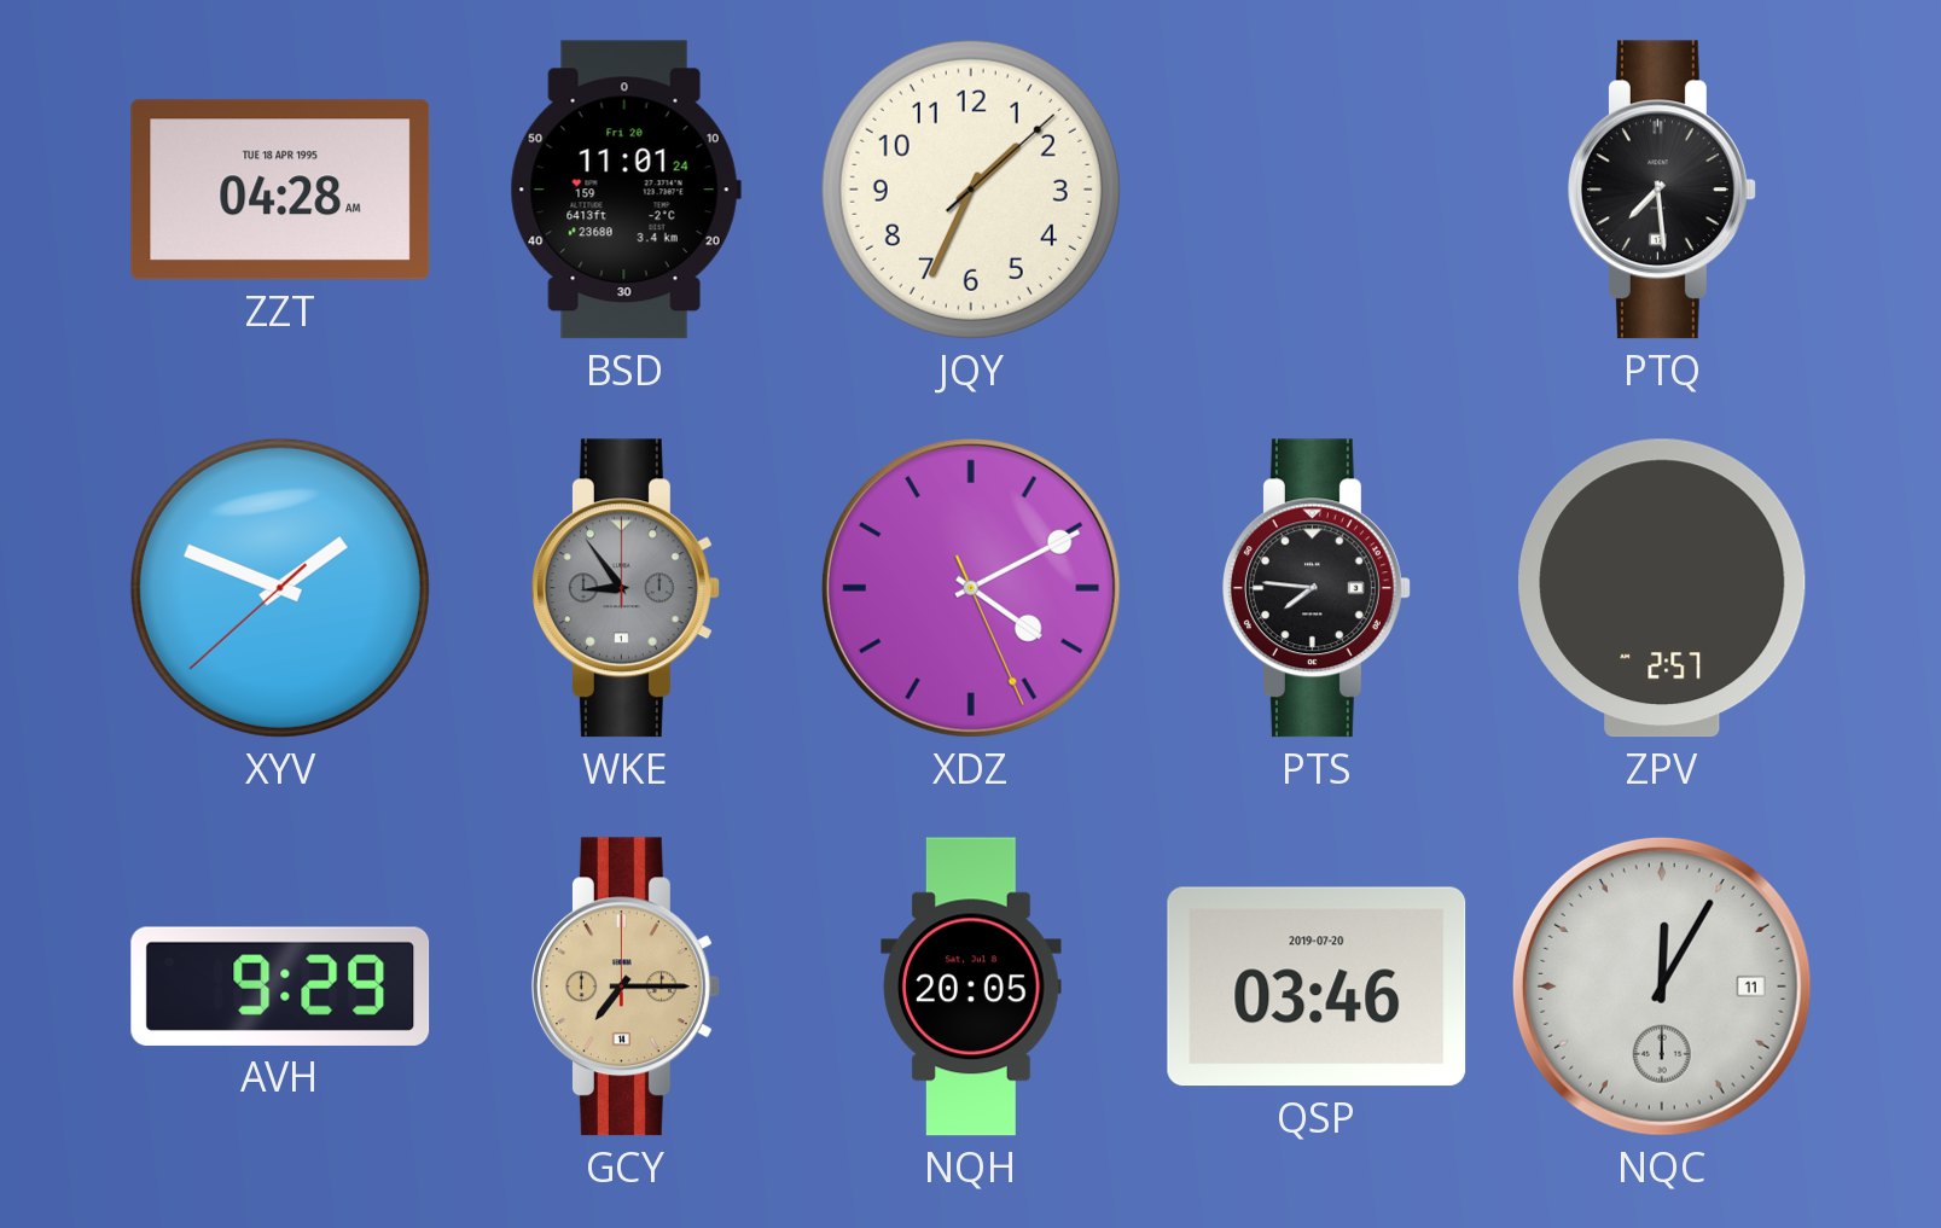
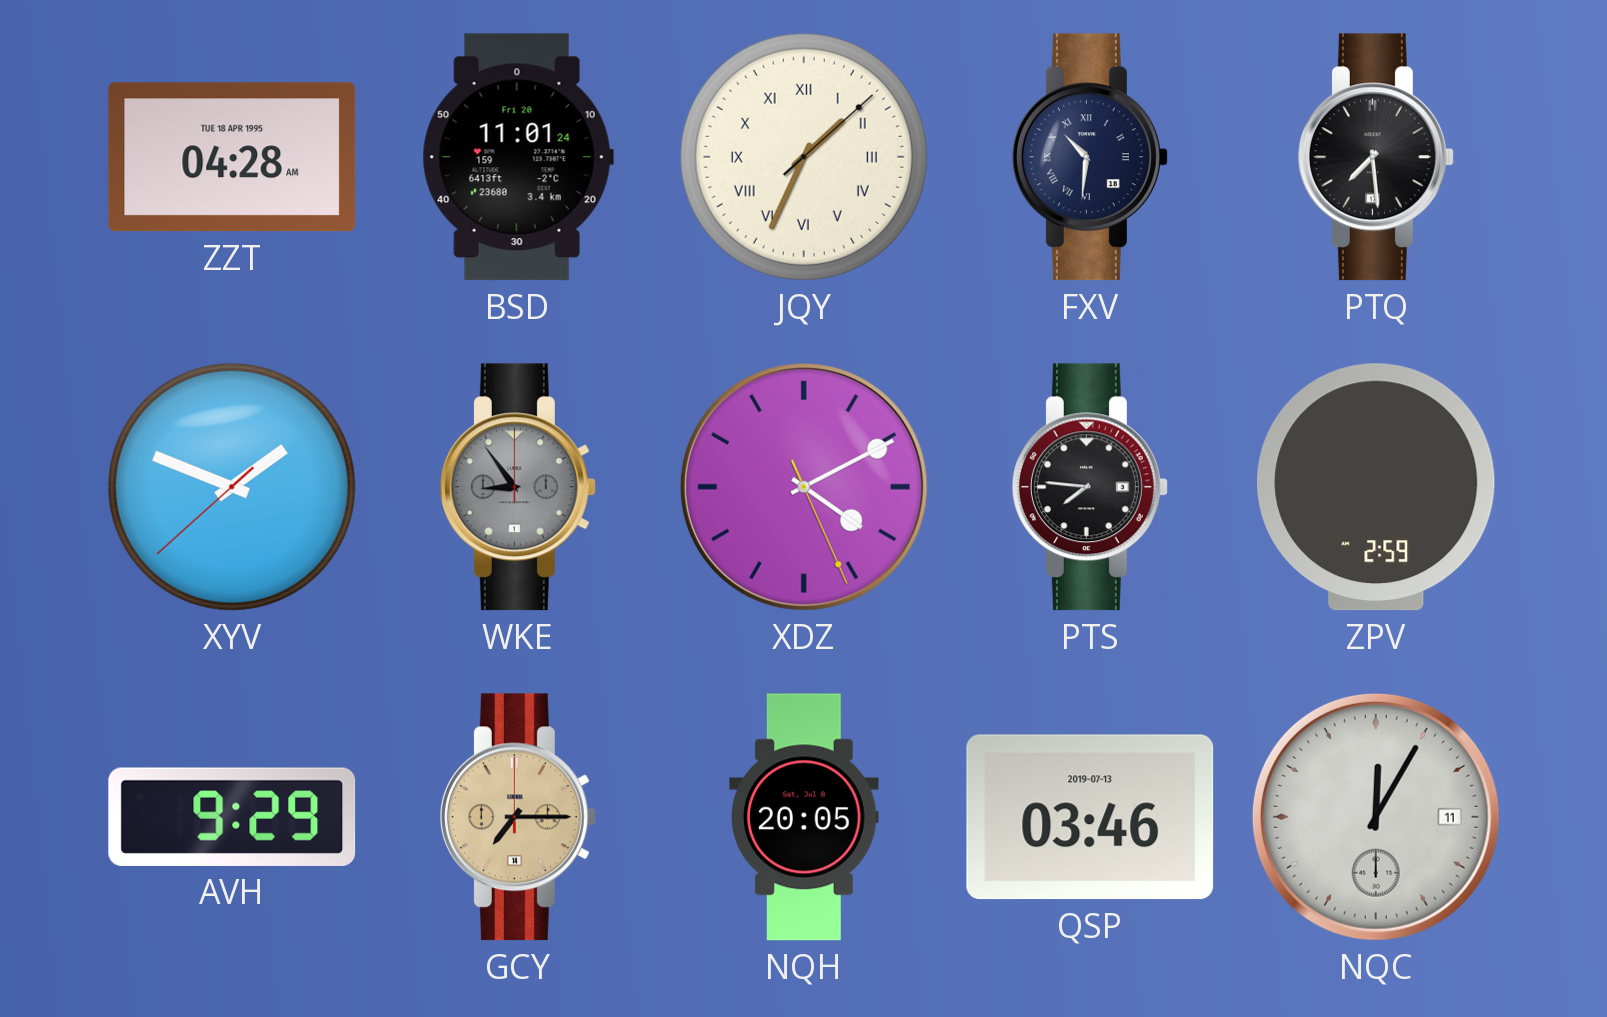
JQY numerals: Arabic -> Roman (804, 157)
FXV: none -> 10:31 (1090, 157)
ZPV: 2:57 -> 2:59 (1376, 487)
QSP date: 2019-07-20 -> 2019-07-13 (1090, 817)
